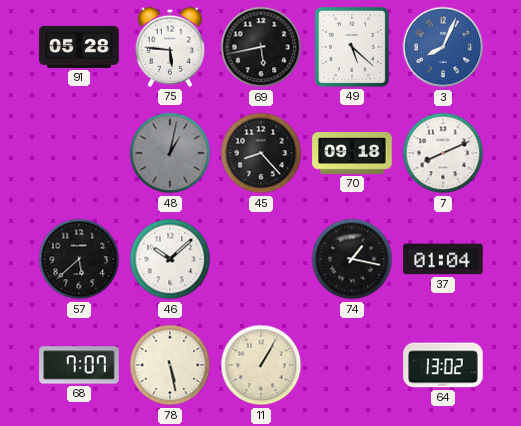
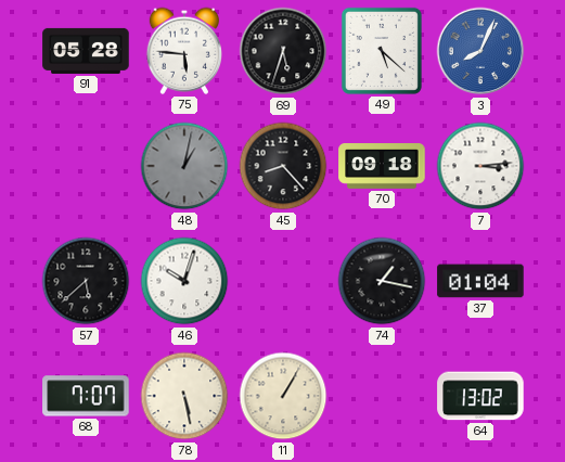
69: 5:43 -> 5:33 (283, 51)
7: 8:11 -> 3:14 (480, 166)
46: 10:08 -> 10:03 (184, 281)
